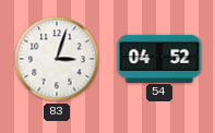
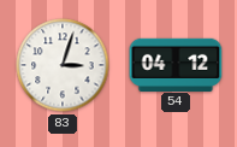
54: 04:52 -> 04:12 (176, 64)
